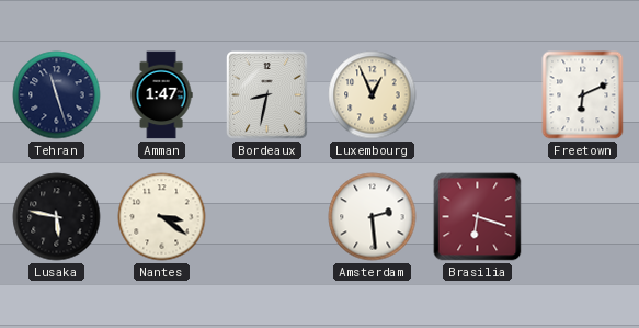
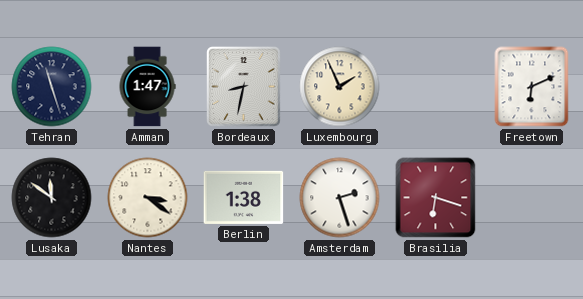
Luxembourg: 12:56 -> 1:56 (340, 87)
Lusaka: 5:47 -> 11:51 (52, 198)
Berlin: none -> 1:38 (244, 197)
Amsterdam: 2:29 -> 2:27 (340, 198)
